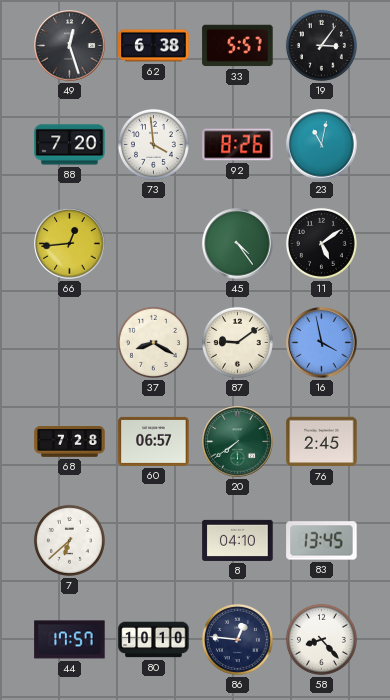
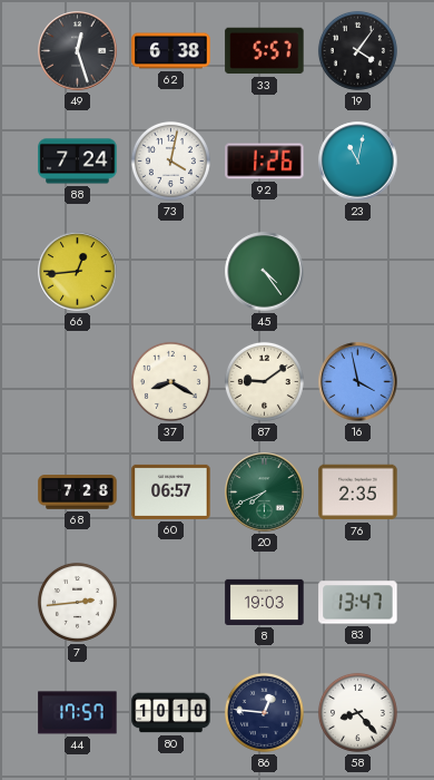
19: 3:06 -> 4:06 (357, 50)
88: 7:20 -> 7:24 (78, 162)
73: 3:59 -> 4:02 (170, 160)
92: 8:26 -> 1:26 (265, 162)
11: 5:09 -> none (321, 243)
20: 7:39 -> 7:41 (265, 493)
76: 2:45 -> 2:35 (358, 493)
7: 6:38 -> 2:44 (77, 602)
8: 04:10 -> 19:03 (265, 602)
83: 13:45 -> 13:47 (358, 603)
